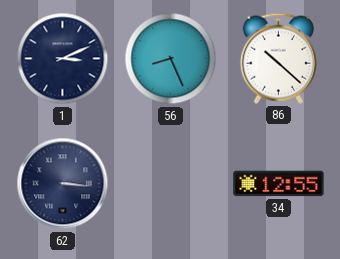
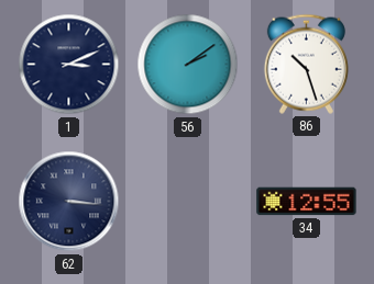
56: 8:26 -> 2:09 (188, 65)
86: 10:22 -> 10:27 (306, 64)
